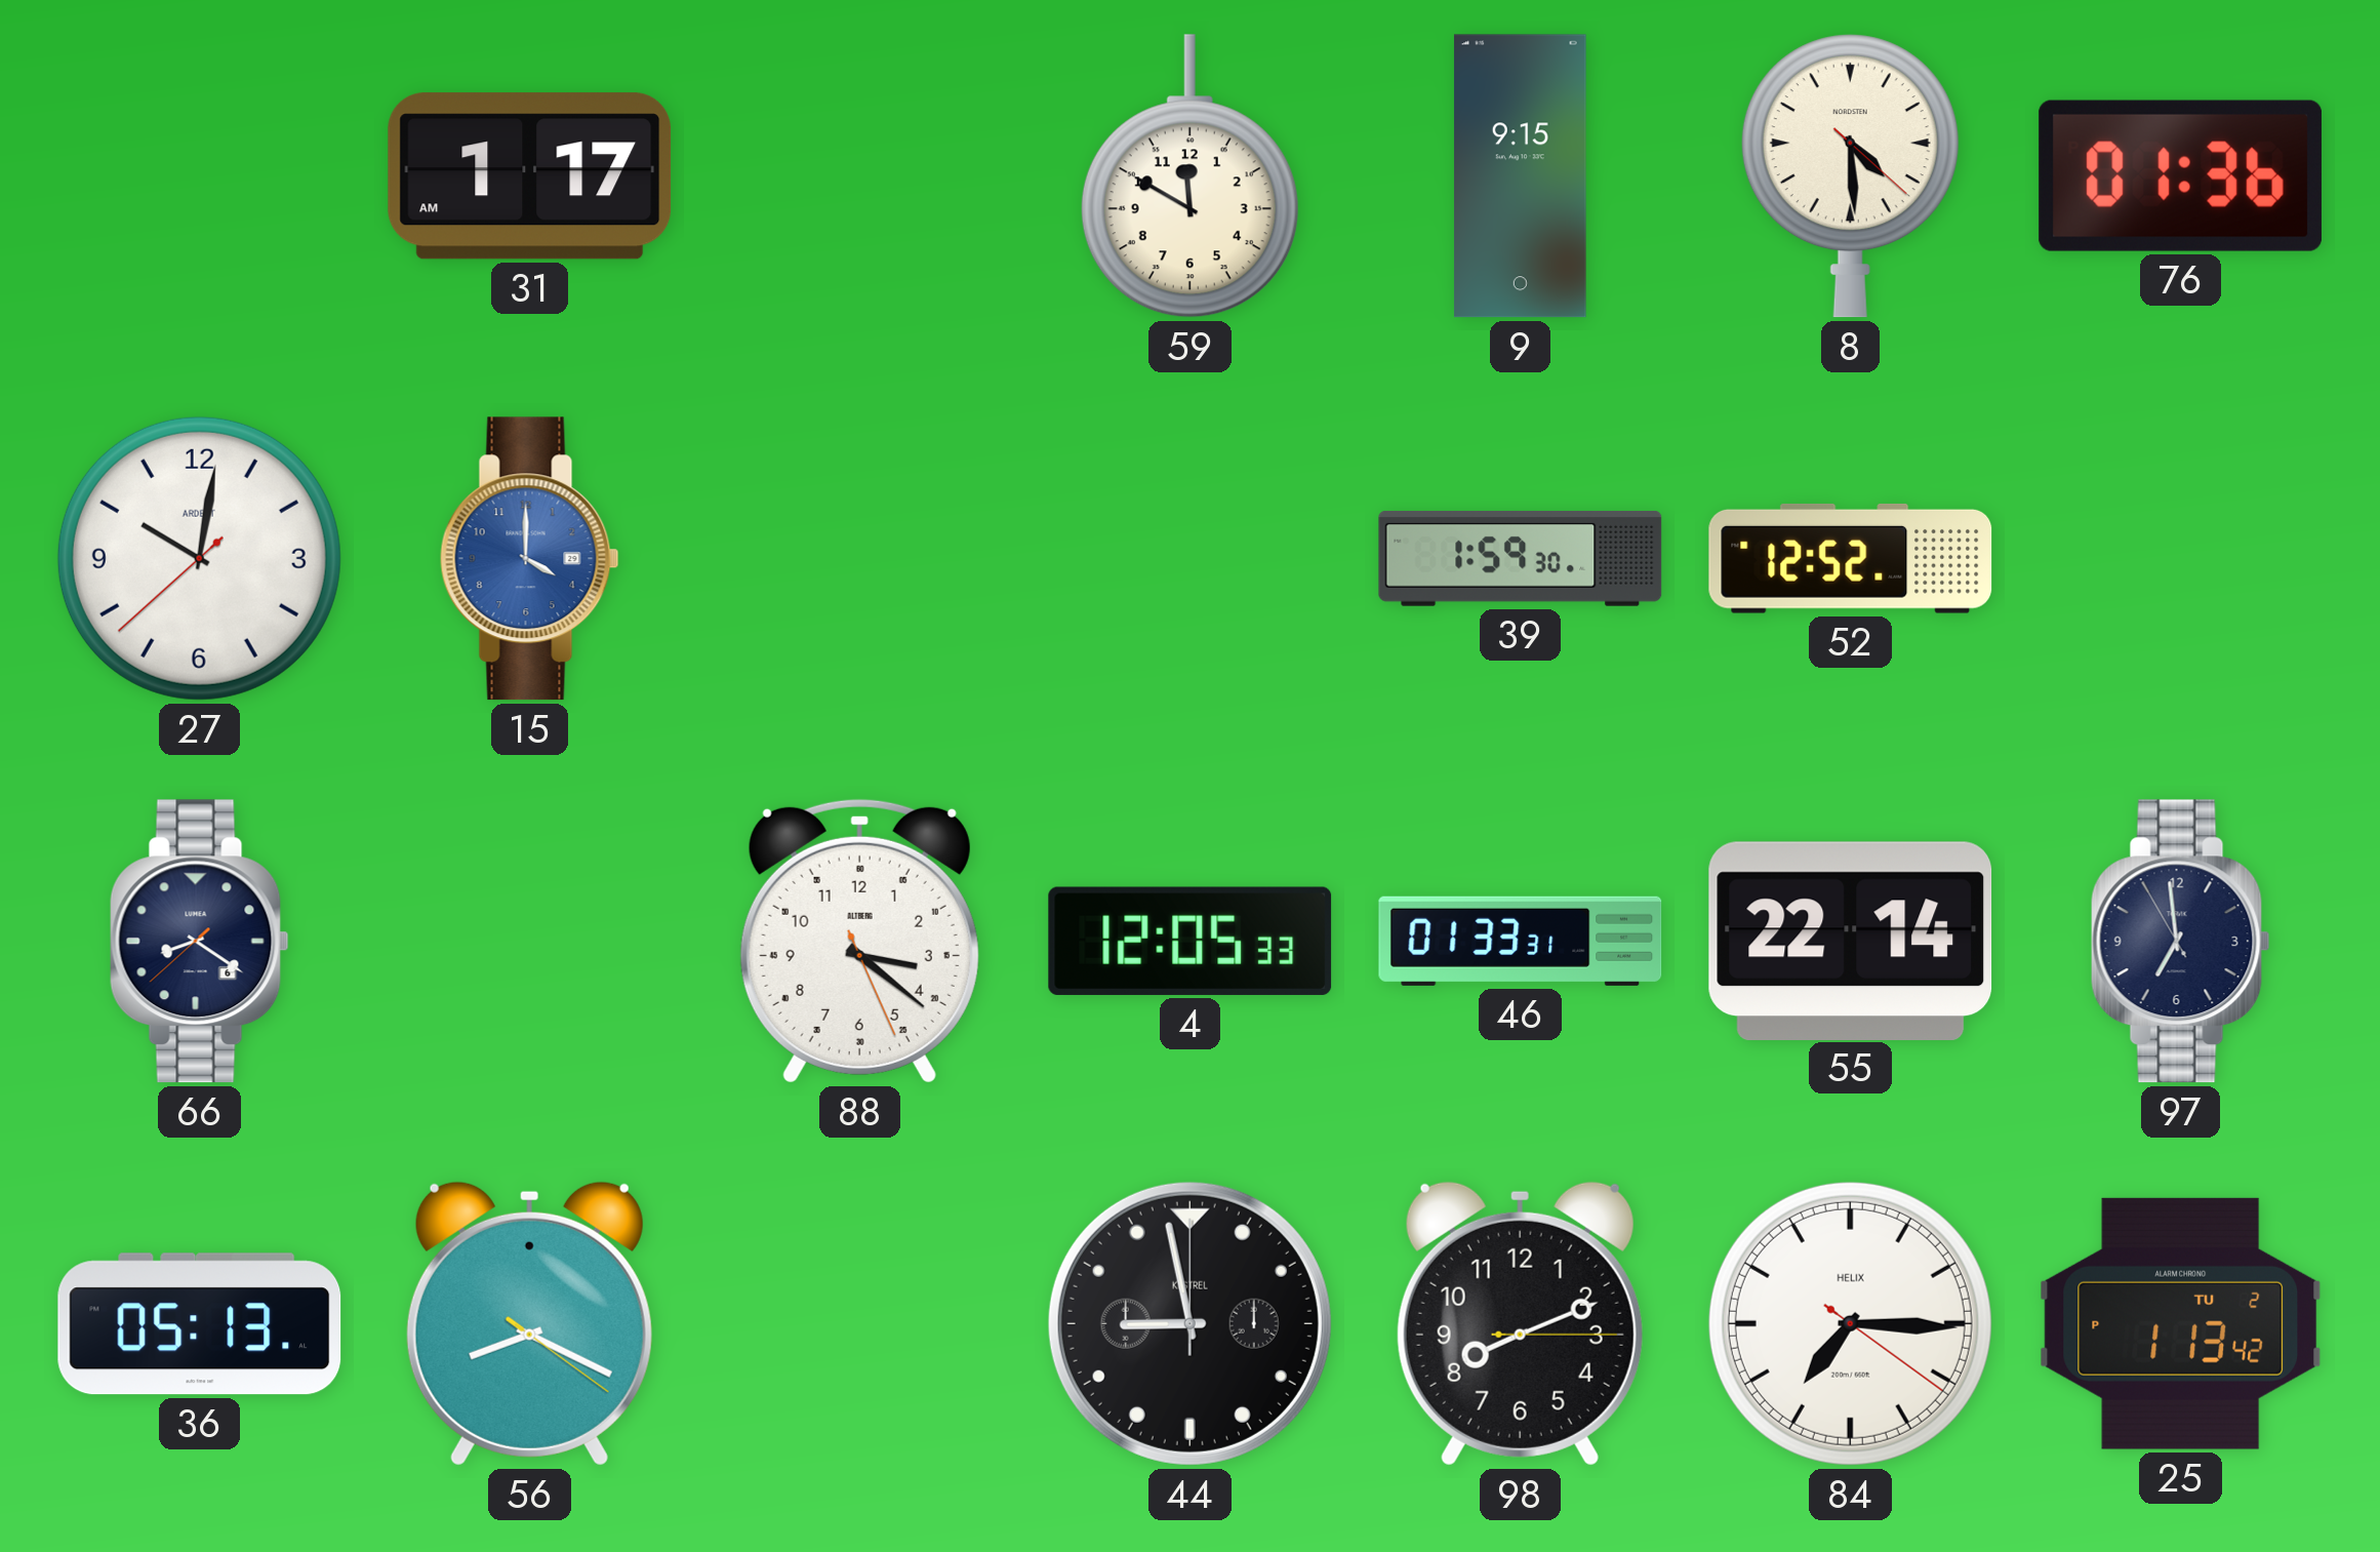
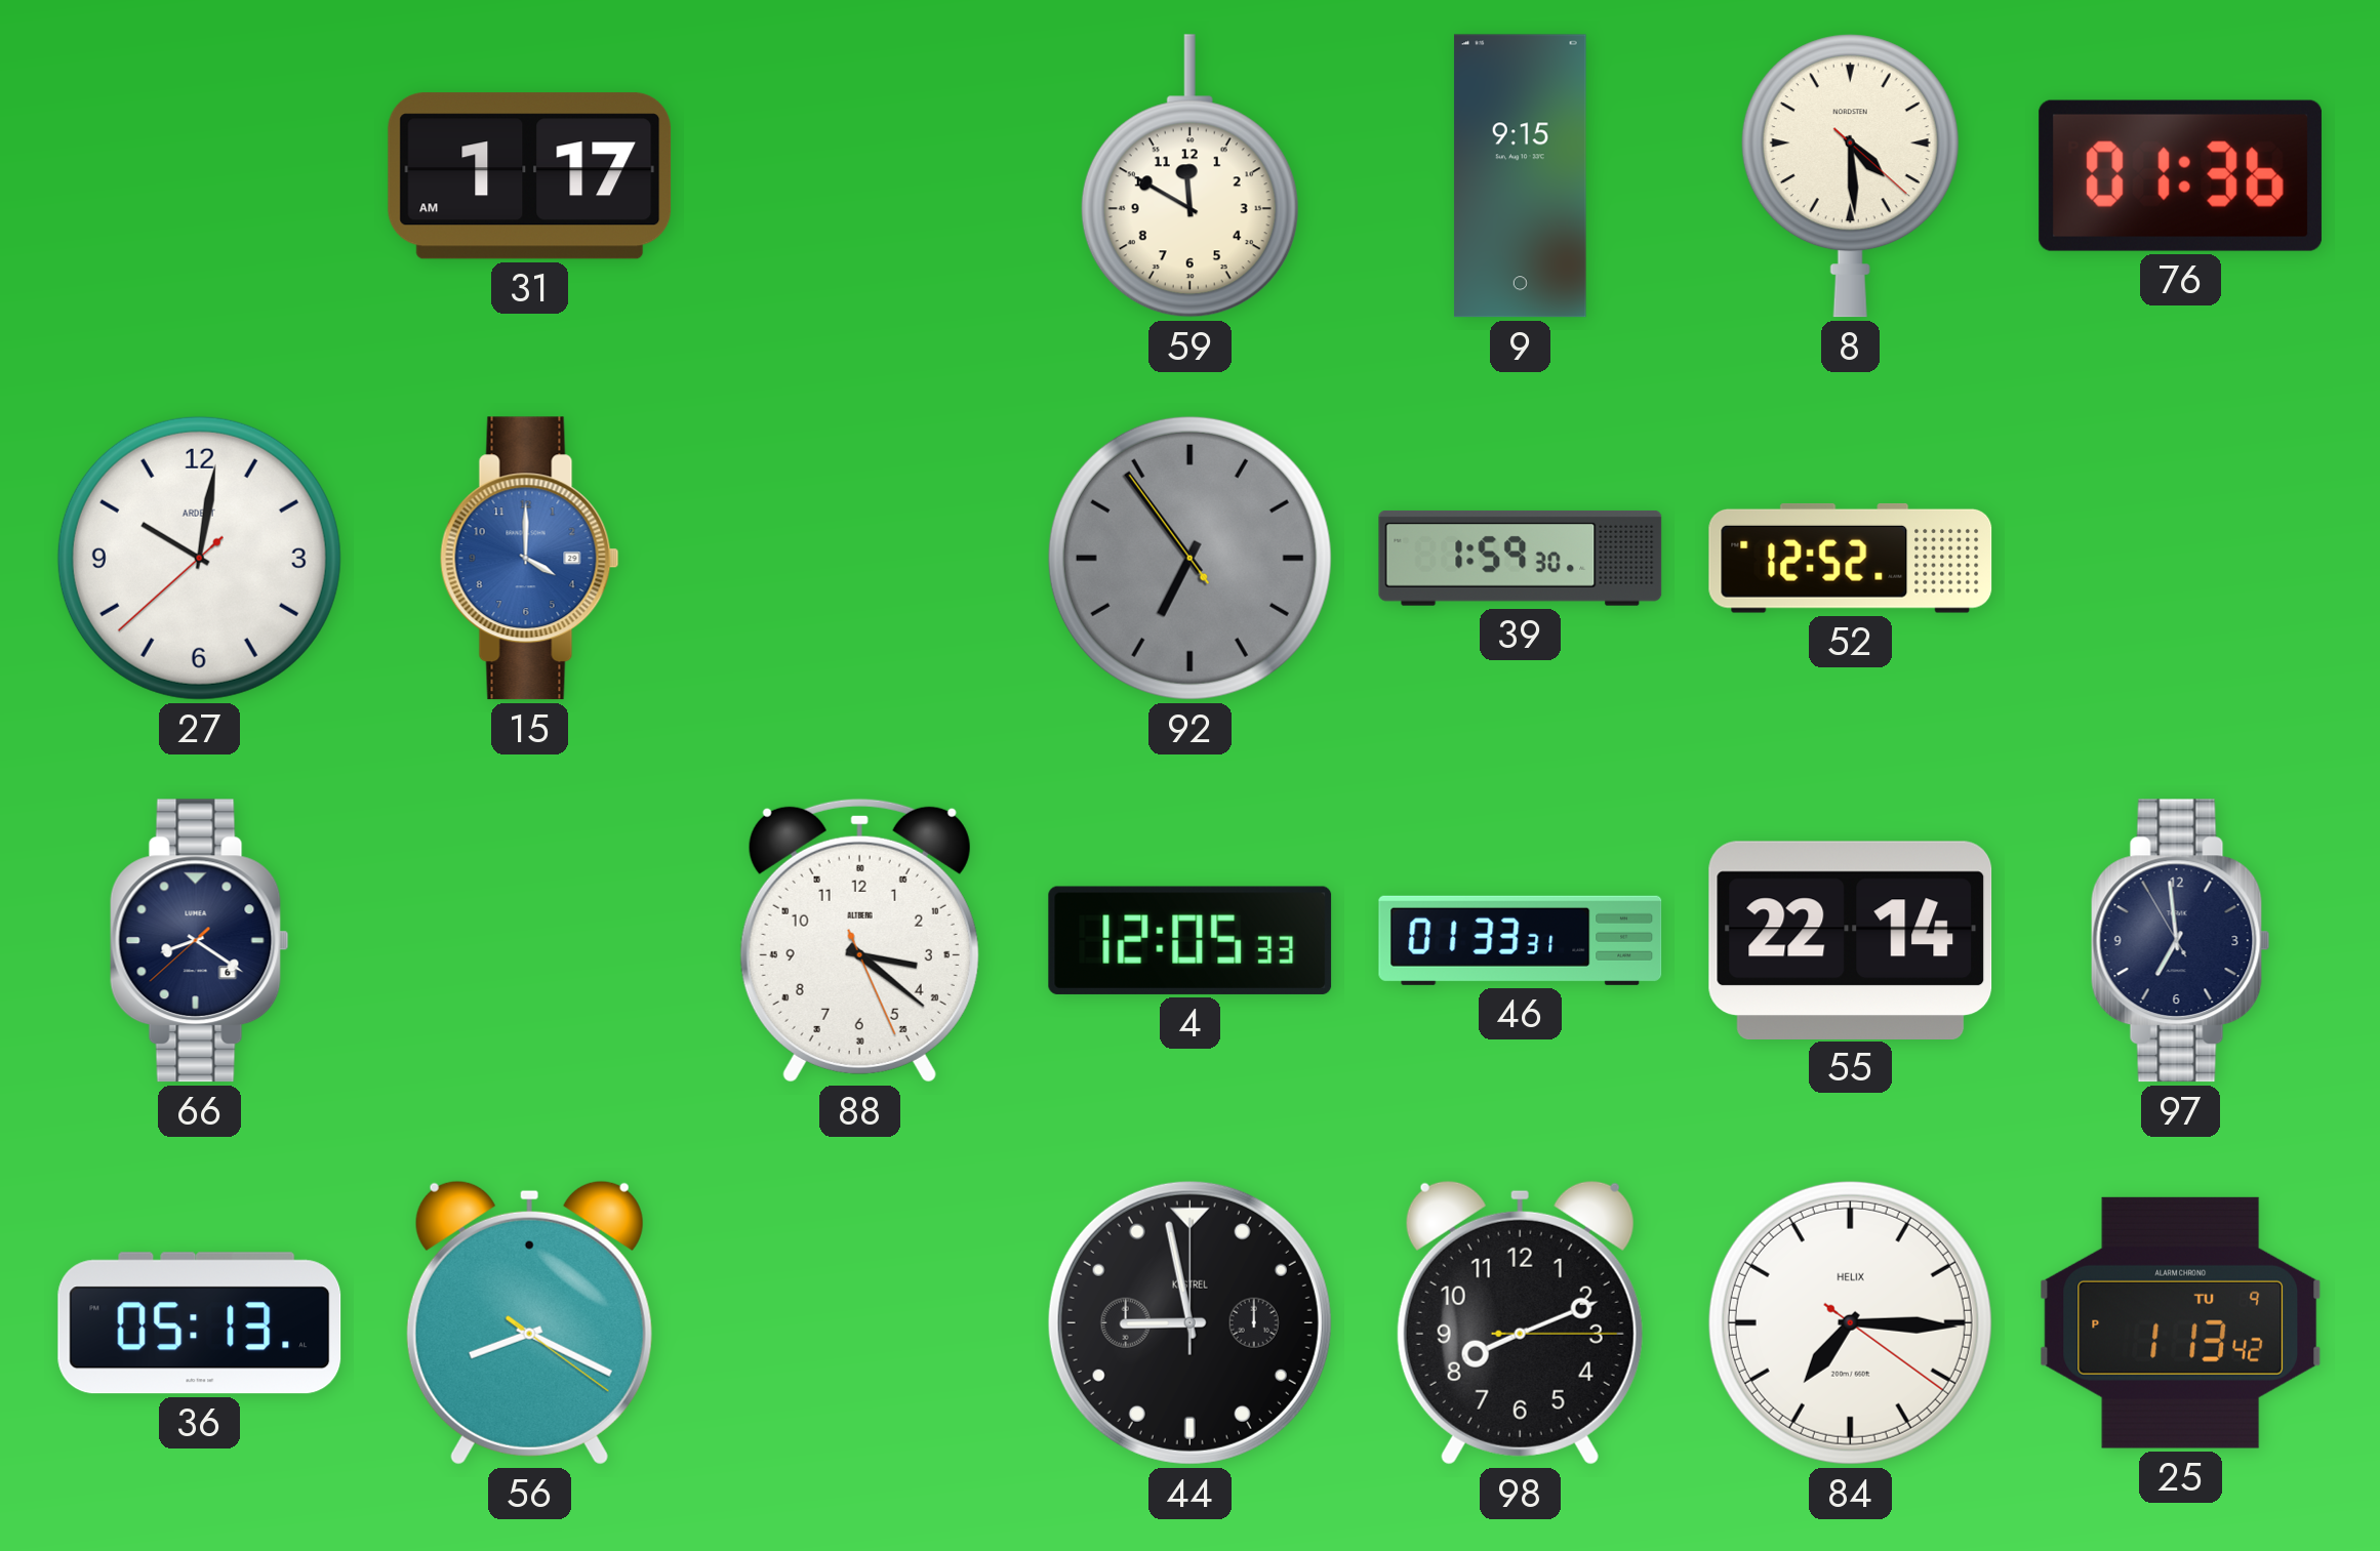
92: none -> 6:53 (1189, 558)
25 date: TU 2 -> TU 9 (2180, 1322)
